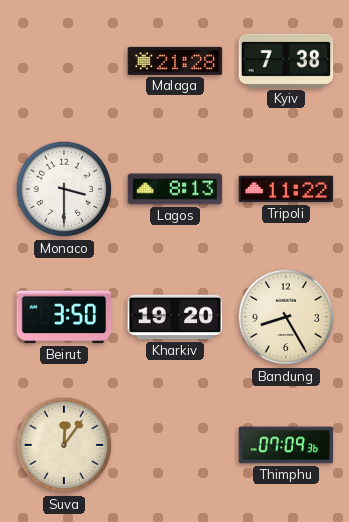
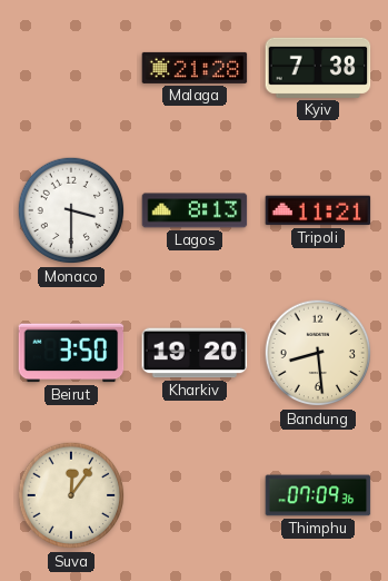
Tripoli: 11:22 -> 11:21 (318, 210)
Bandung: 8:25 -> 8:29 (318, 353)
